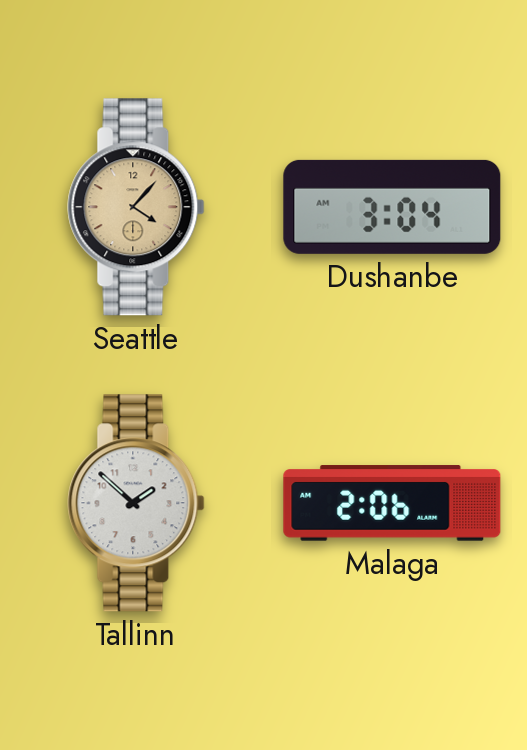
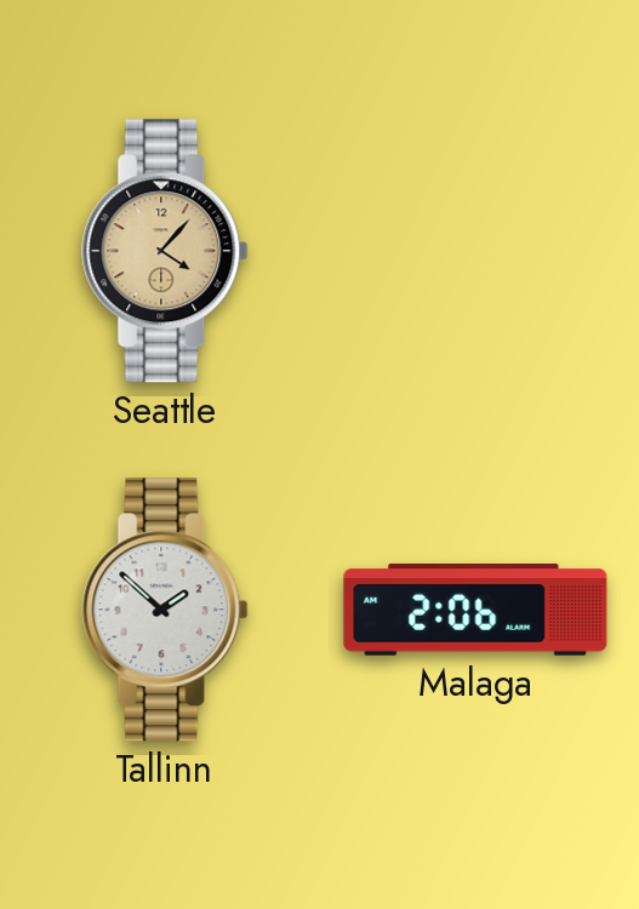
Dushanbe: 3:04 -> none (392, 207)
